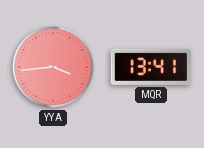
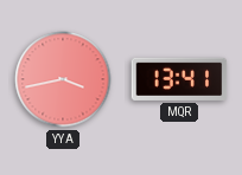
YYA: 3:44 -> 3:43 (63, 79)
